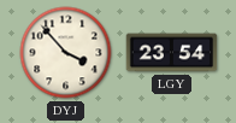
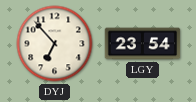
DYJ: 3:53 -> 6:53 (55, 44)
